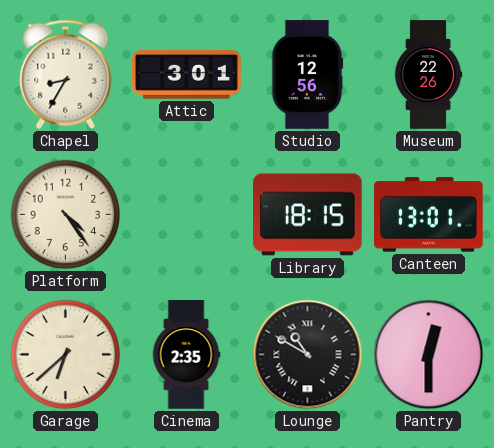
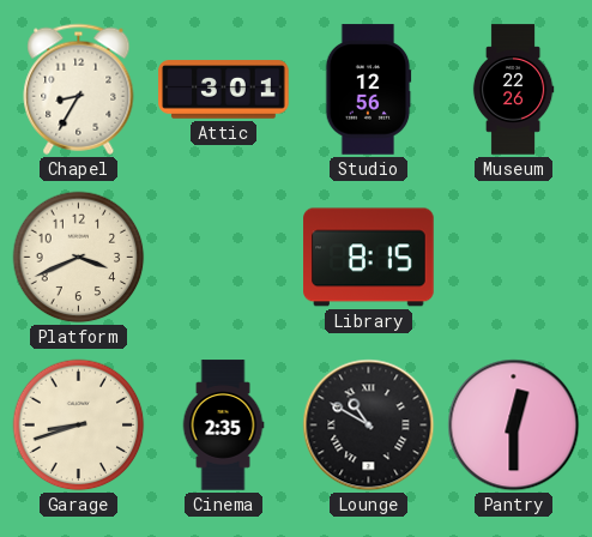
Platform: 4:24 -> 3:41 (79, 258)
Library: 18:15 -> 8:15 (369, 258)
Canteen: 13:01 -> none (429, 215)
Garage: 6:38 -> 8:42 (79, 426)
